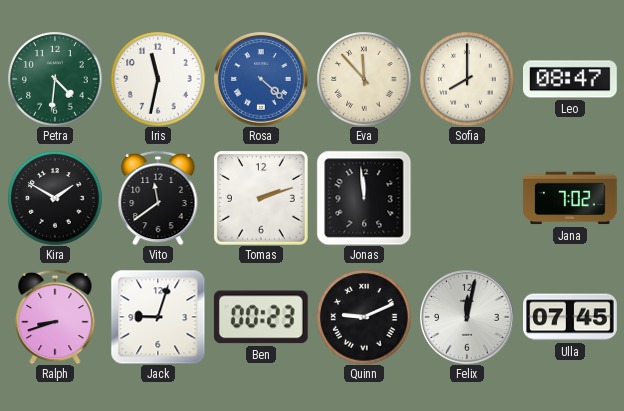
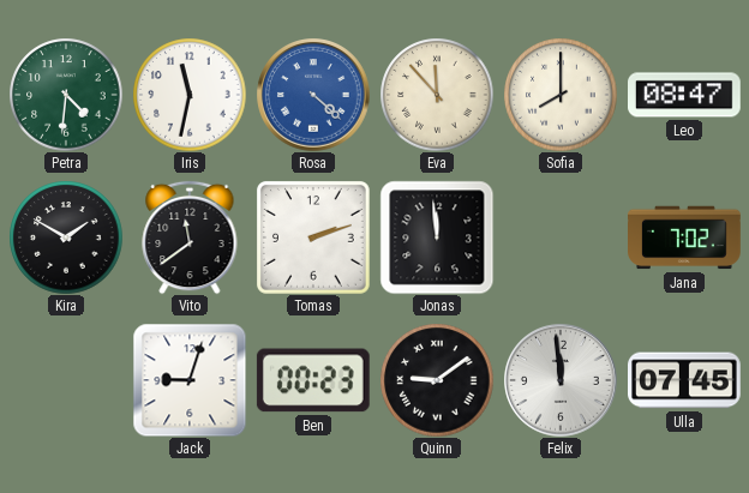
Ralph: 8:42 -> none (55, 317)
Quinn: 9:11 -> 9:09 (437, 380)
Felix: 12:02 -> 11:59 (561, 380)
